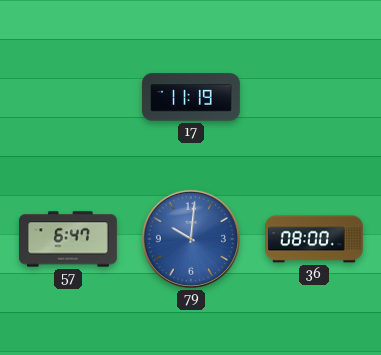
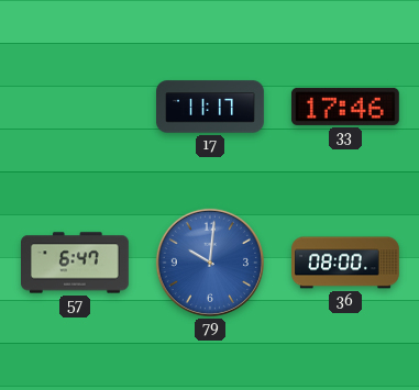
17: 11:19 -> 11:17 (211, 107)
33: none -> 17:46 (345, 107)
